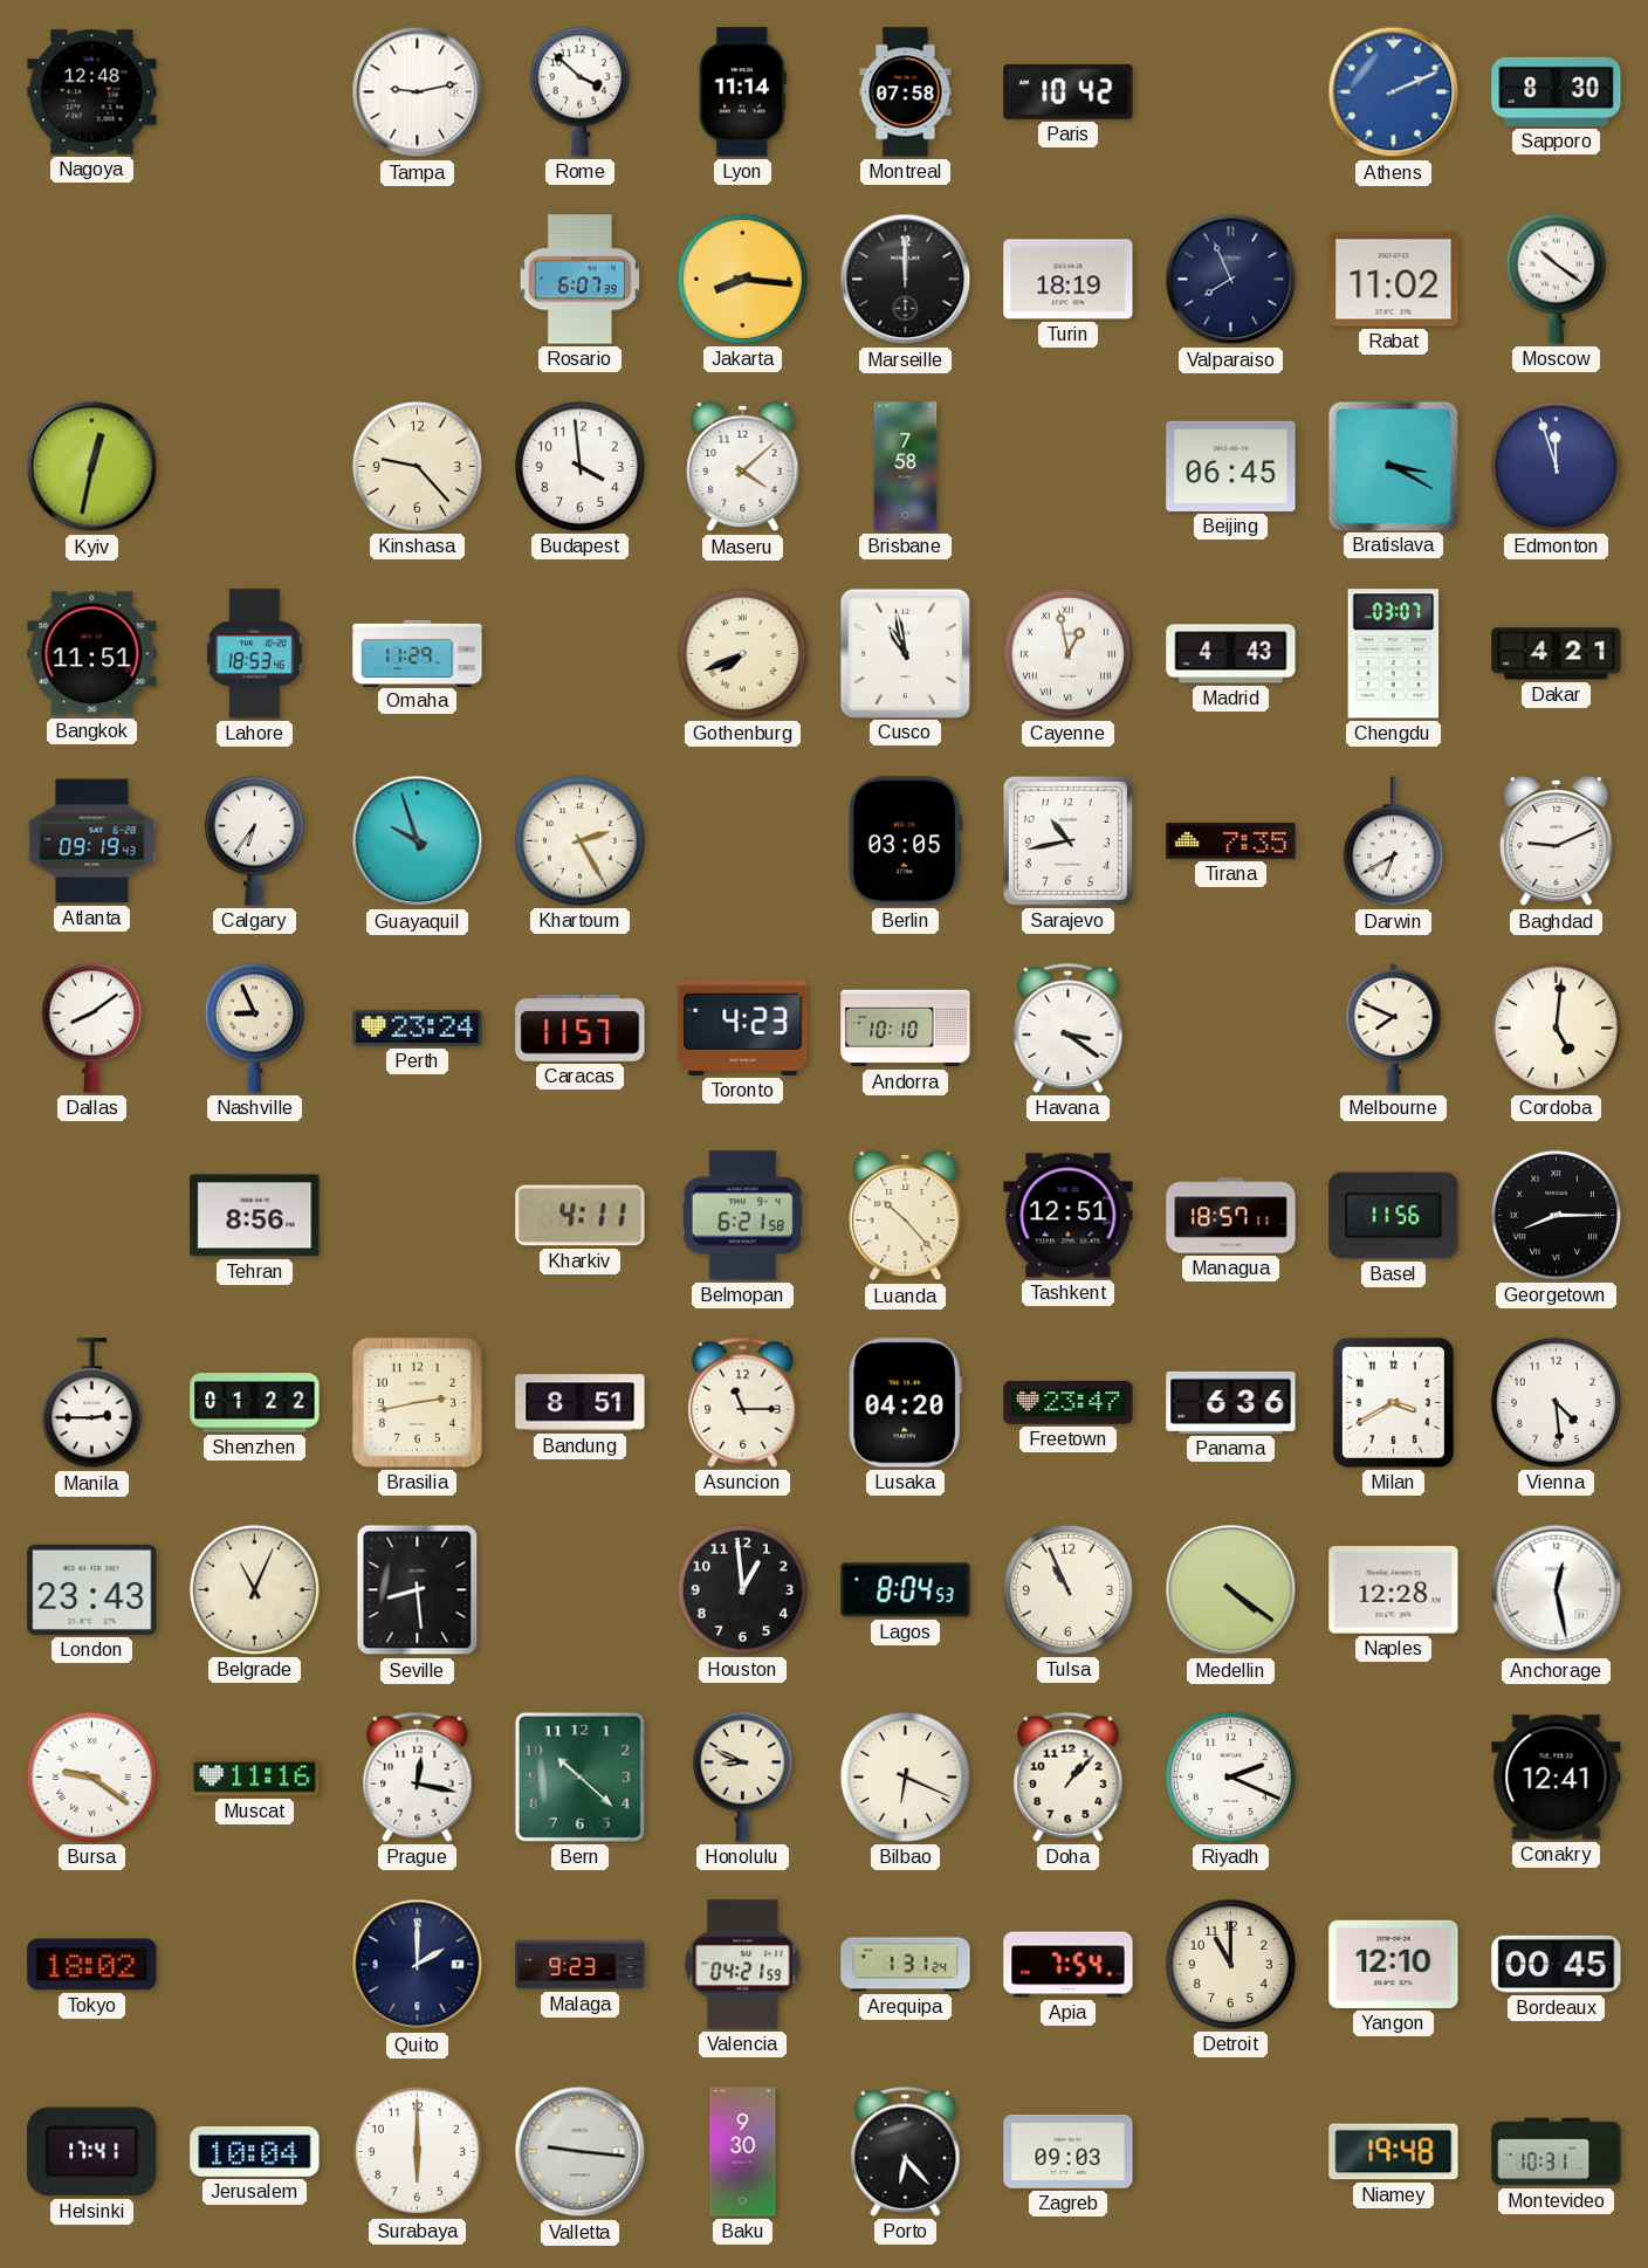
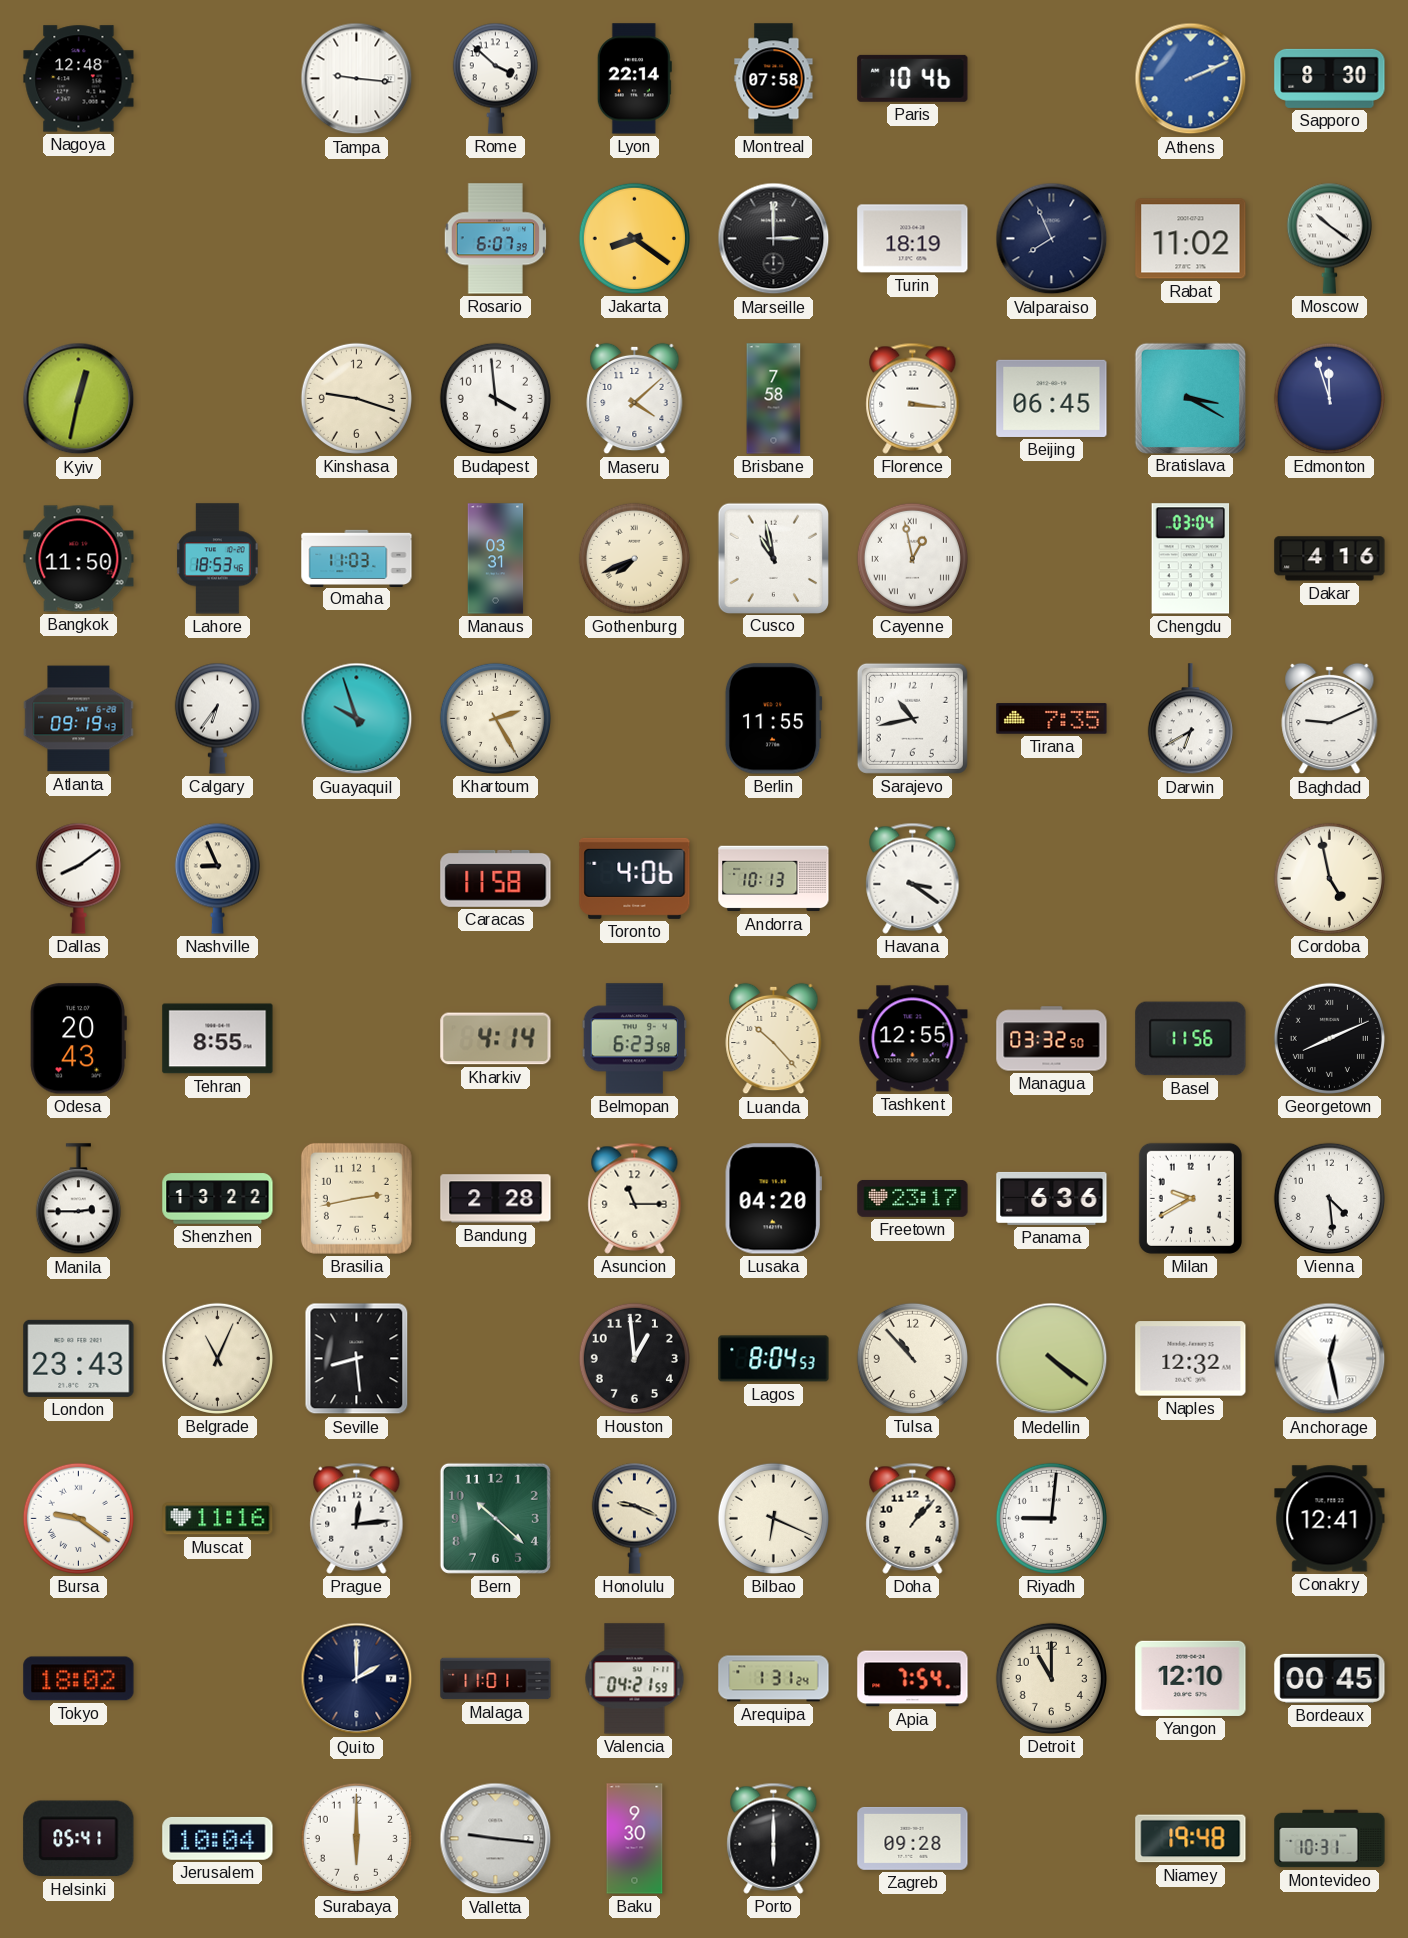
Tampa: 9:13 -> 9:16 (357, 79)
Lyon: 11:14 -> 22:14 (634, 79)
Paris: 10:42 -> 10:46 (913, 78)
Jakarta: 8:16 -> 8:21 (634, 238)
Marseille: 12:00 -> 3:00 (774, 239)
Kinshasa: 9:23 -> 9:18 (356, 398)
Florence: none -> 3:16 (913, 398)
Bangkok: 11:51 -> 11:50 (79, 559)
Omaha: 11:29 -> 11:03 (357, 558)
Manaus: none -> 03:31 (496, 559)
Madrid: 4:43 -> none (1231, 654)
Chengdu: 03:07 -> 03:04 (1191, 559)
Dakar: 4:21 -> 4:16 (1330, 559)
Berlin: 03:05 -> 11:55 (773, 719)
Perth: 23:24 -> none (418, 1028)
Caracas: 11:57 -> 11:58 (496, 878)
Toronto: 4:23 -> 4:06 (635, 878)
Andorra: 10:10 -> 10:13 (774, 879)
Melbourne: 7:49 -> none (1394, 1028)
Cordoba: 5:01 -> 4:58 (1329, 878)
Odesa: none -> 20:43 (78, 1039)
Tehran: 8:56 -> 8:55 (218, 1039)
Kharkiv: 4:11 -> 4:14 (496, 1039)
Belmopan: 6:21 -> 6:23 (635, 1039)
Tashkent: 12:51 -> 12:55 (913, 1039)
Managua: 18:57 -> 03:32 (1052, 1039)
Georgetown: 8:15 -> 8:11 (1329, 1038)
Shenzhen: 01:22 -> 13:22 (218, 1199)
Bandung: 8:51 -> 2:28 (496, 1199)
Freetown: 23:47 -> 23:17 (913, 1199)
Milan: 3:40 -> 9:40 (1190, 1198)
Tulsa: 10:56 -> 10:53 (912, 1358)
Naples: 12:28 -> 12:32 (1191, 1359)
Prague: 12:17 -> 12:14 (357, 1518)
Honolulu: 8:49 -> 9:19 (634, 1518)
Riyadh: 2:19 -> 9:01 (1051, 1518)
Malaga: 9:23 -> 11:01 (496, 1679)
Helsinki: 17:41 -> 05:41 (79, 1839)
Porto: 6:23 -> 6:00 (774, 1838)
Zagreb: 09:03 -> 09:28 (913, 1838)
